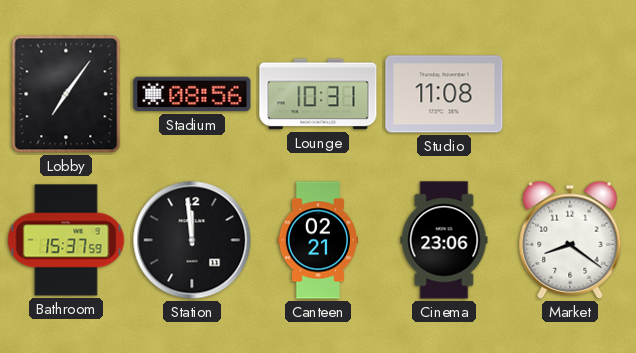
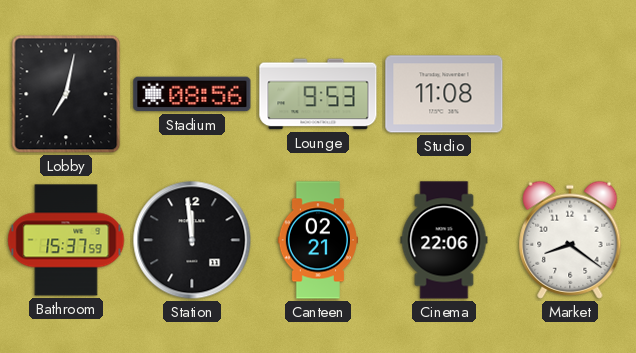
Lobby: 7:06 -> 7:02 (66, 94)
Lounge: 10:31 -> 9:53 (318, 94)
Cinema: 23:06 -> 22:06 (444, 240)
